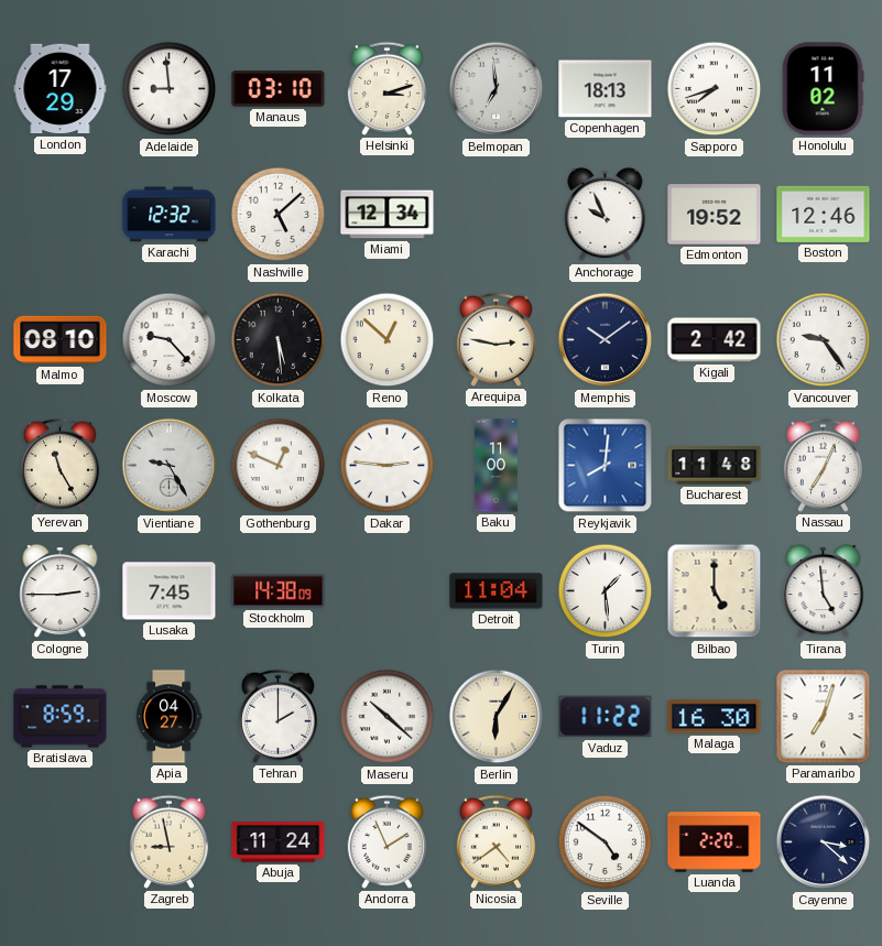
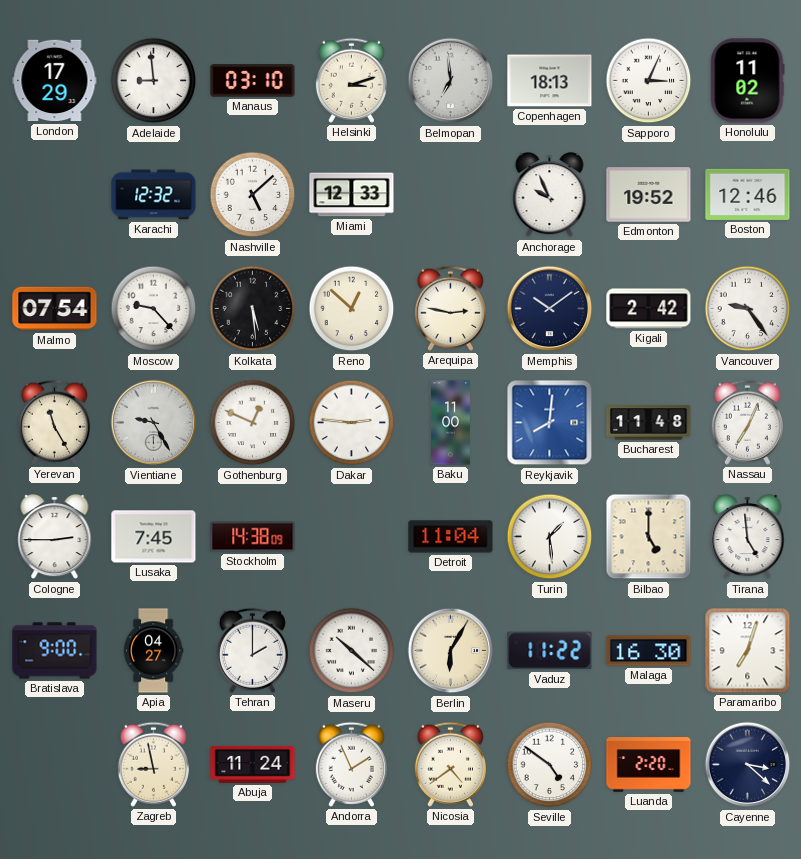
Sapporo: 7:42 -> 3:04 (649, 81)
Miami: 12:34 -> 12:33 (352, 195)
Malmo: 08:10 -> 07:54 (55, 309)
Bratislava: 8:59 -> 9:00 (55, 651)
